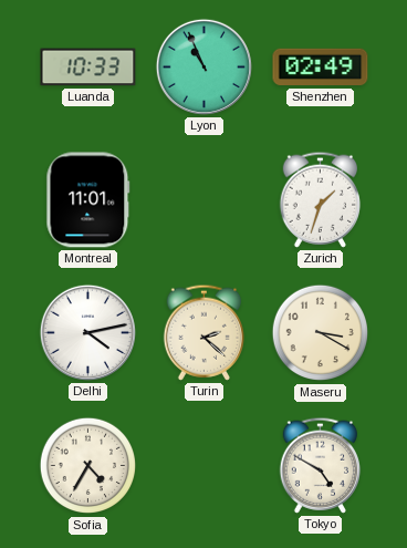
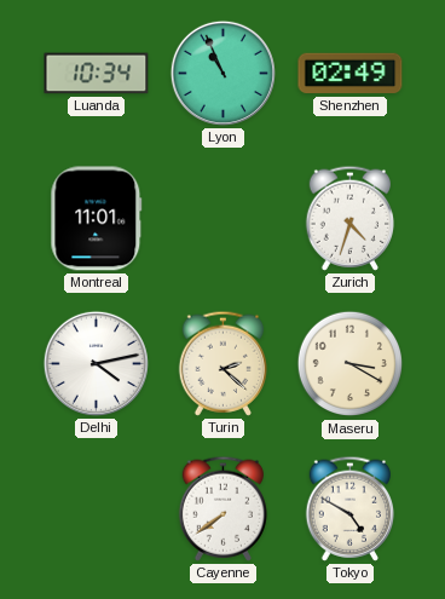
Luanda: 10:33 -> 10:34 (97, 74)
Zurich: 1:33 -> 4:33 (351, 218)
Sofia: 4:35 -> none (88, 466)
Cayenne: none -> 7:39 (224, 508)
